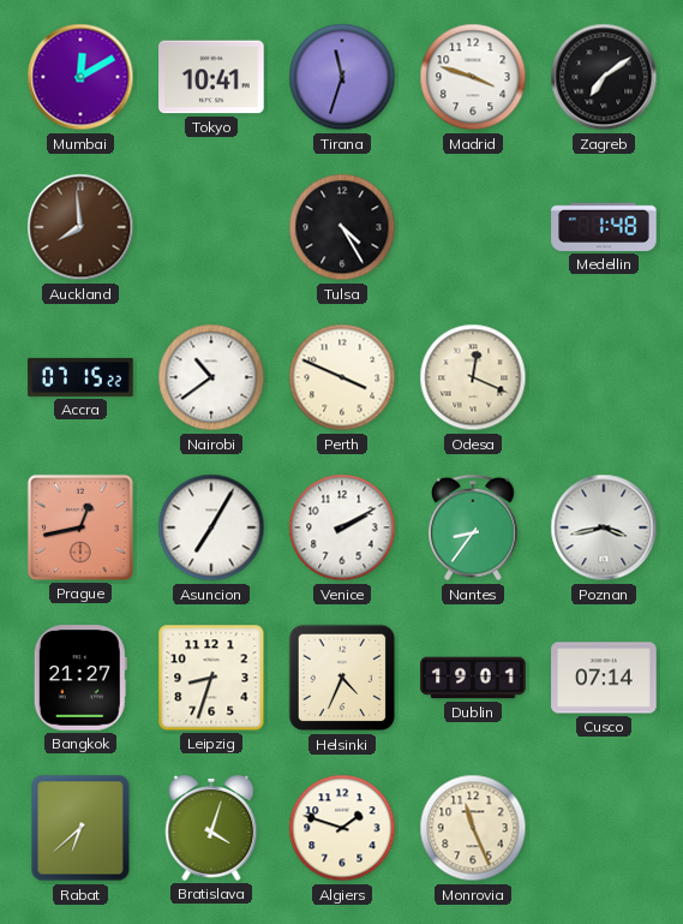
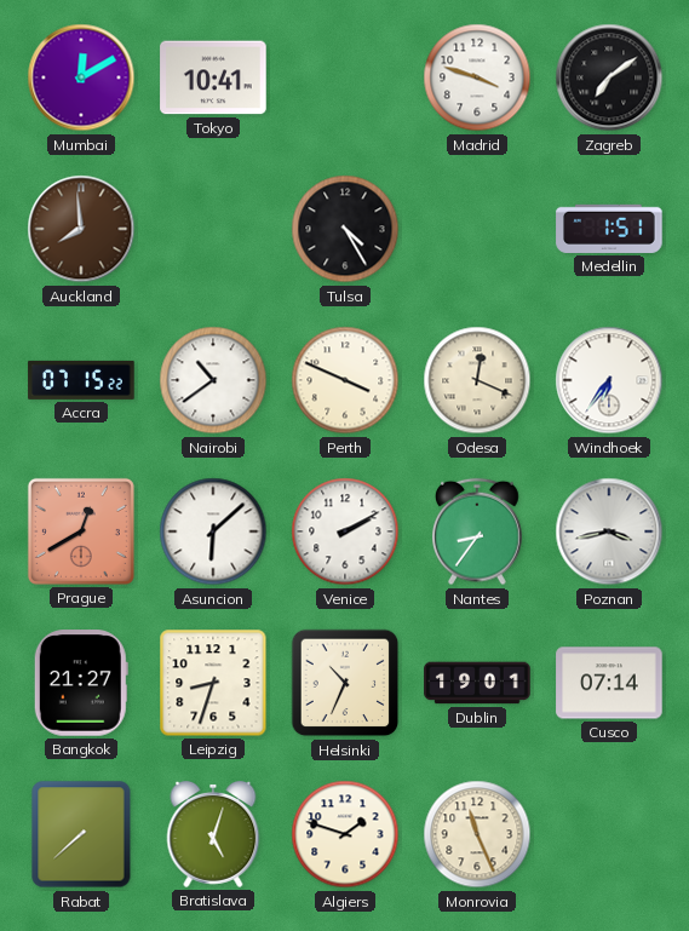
Tirana: 11:33 -> none (342, 77)
Medellin: 1:48 -> 1:51 (609, 229)
Windhoek: none -> 6:36 (609, 380)
Prague: 12:43 -> 12:40 (81, 531)
Asuncion: 7:05 -> 6:08 (213, 531)
Helsinki: 4:34 -> 10:34 (345, 683)
Rabat: 6:38 -> 7:38 (81, 834)
Bratislava: 4:03 -> 5:03 (213, 835)
